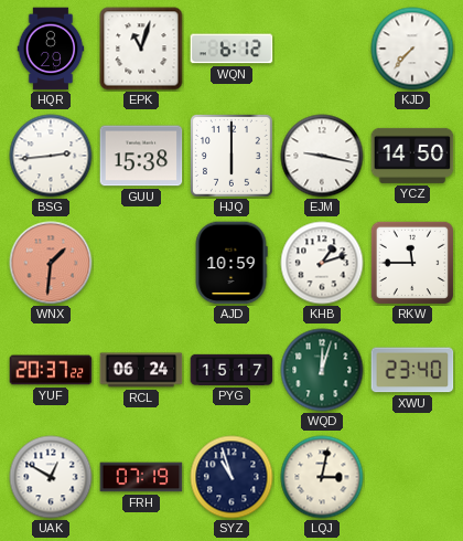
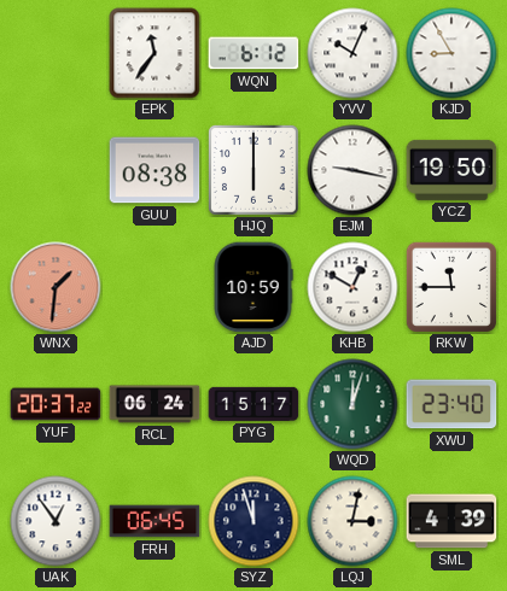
HQR: 8:29 -> none (51, 49)
EPK: 11:03 -> 11:36 (155, 53)
YVV: none -> 10:04 (352, 53)
KJD: 7:37 -> 8:55 (451, 53)
BSG: 2:44 -> none (51, 156)
GUU: 15:38 -> 08:38 (155, 170)
YCZ: 14:50 -> 19:50 (451, 170)
KHB: 1:12 -> 12:50 (352, 287)
UAK: 12:50 -> 12:54 (56, 521)
FRH: 07:19 -> 06:45 (155, 521)
SYZ: 10:57 -> 11:57 (253, 521)
SML: none -> 4:39 (451, 521)
